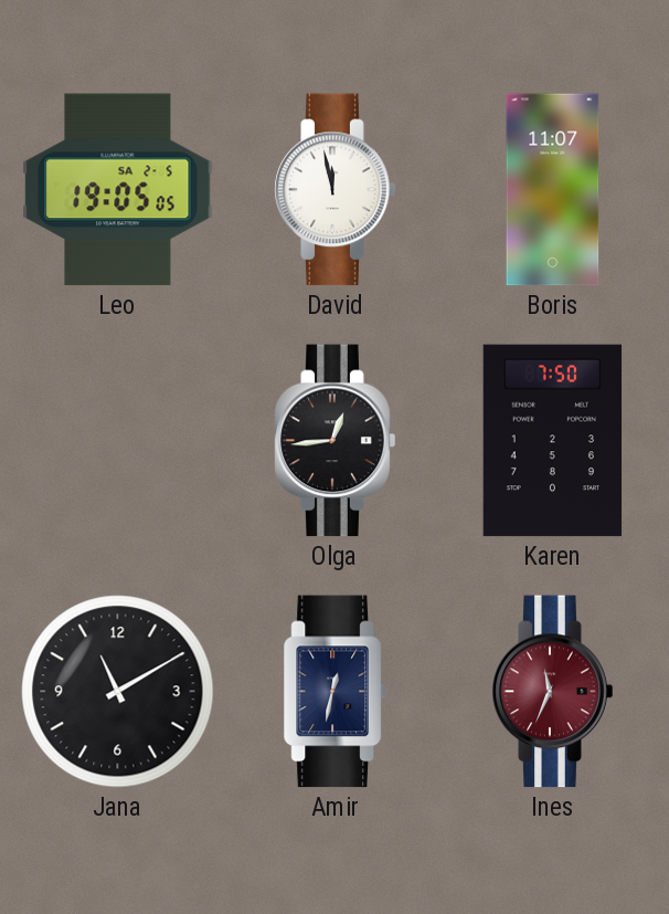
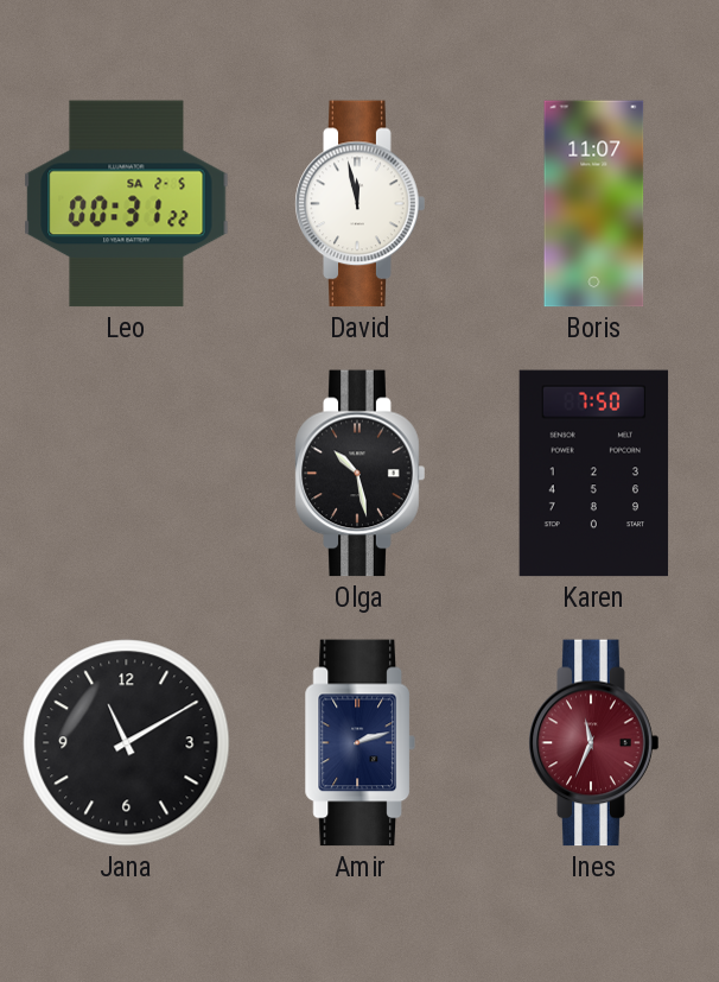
Leo: 19:05 -> 00:31 (127, 204)
Olga: 12:44 -> 10:28 (361, 474)
Amir: 12:32 -> 2:12 (359, 743)
